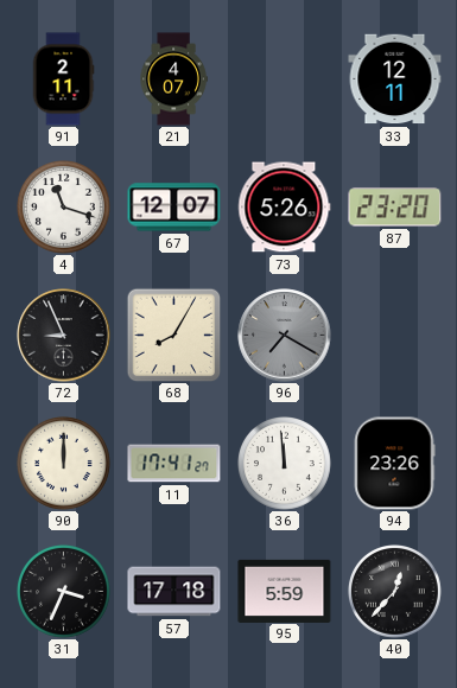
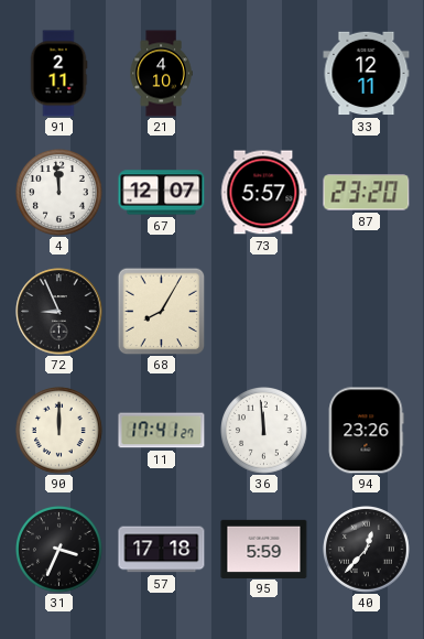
21: 4:07 -> 4:10 (161, 74)
4: 11:18 -> 11:59 (59, 193)
73: 5:26 -> 5:57 (264, 193)
96: 7:20 -> none (285, 336)
